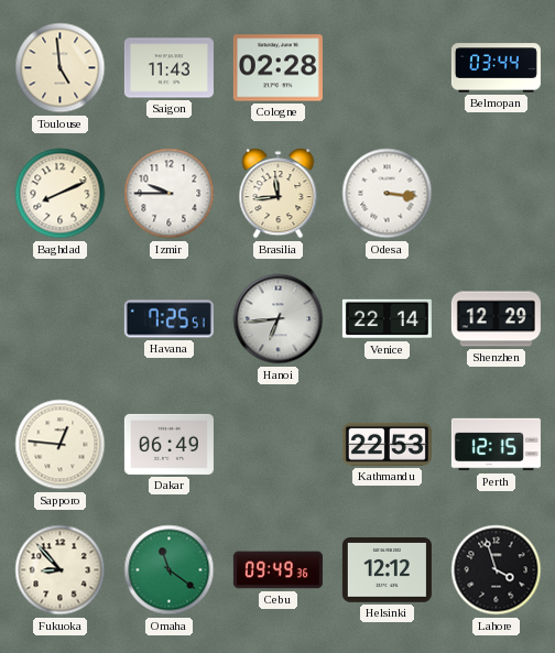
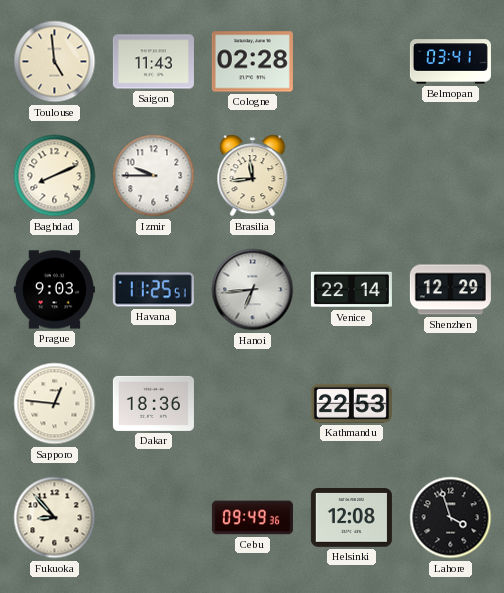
Belmopan: 03:44 -> 03:41 (450, 62)
Odesa: 3:16 -> none (388, 194)
Prague: none -> 9:03 (54, 290)
Havana: 7:25 -> 11:25 (153, 290)
Dakar: 06:49 -> 18:36 (153, 403)
Perth: 12:15 -> none (496, 445)
Omaha: 11:21 -> none (170, 570)
Helsinki: 12:12 -> 12:08 (351, 518)
